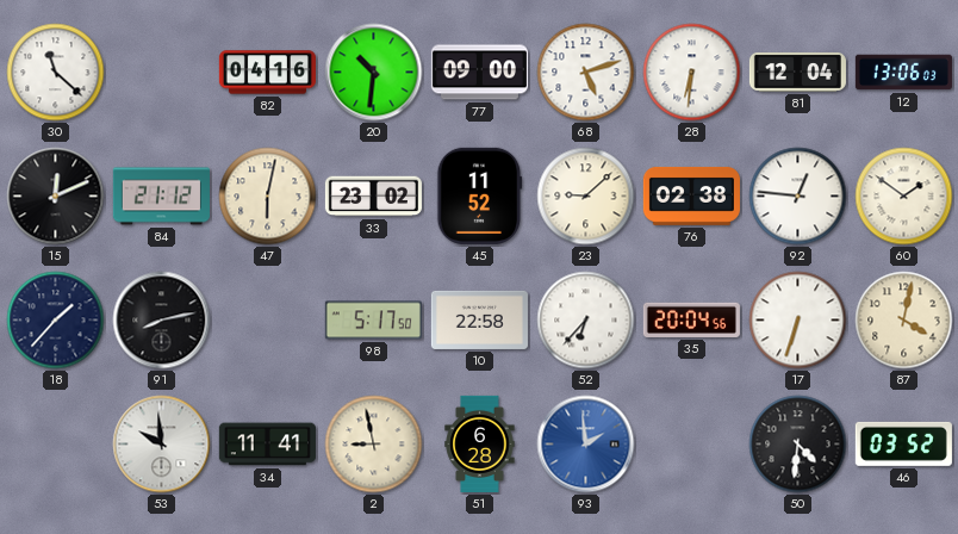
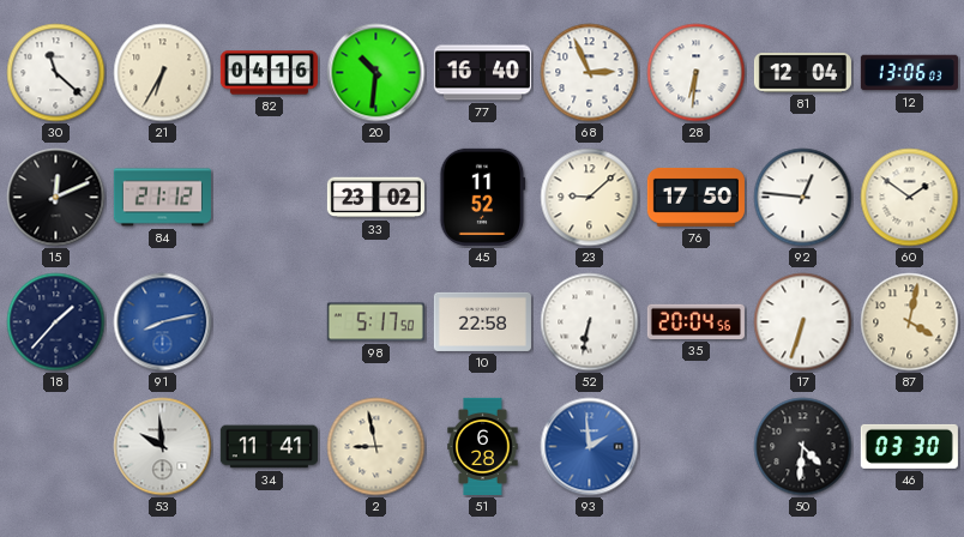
21: none -> 6:35 (163, 73)
77: 09:00 -> 16:40 (482, 73)
68: 5:12 -> 2:56 (590, 73)
47: 6:02 -> none (268, 197)
76: 02:38 -> 17:50 (695, 197)
91 dial: black -> blue (163, 322)
52: 6:37 -> 6:32 (590, 322)
46: 03:52 -> 03:30 (909, 446)
